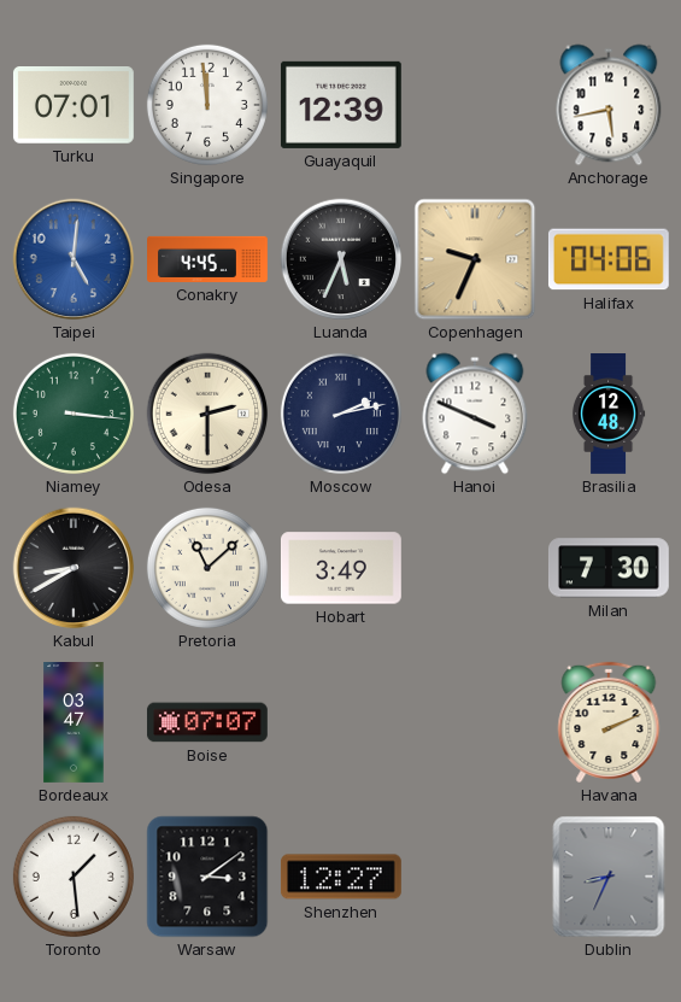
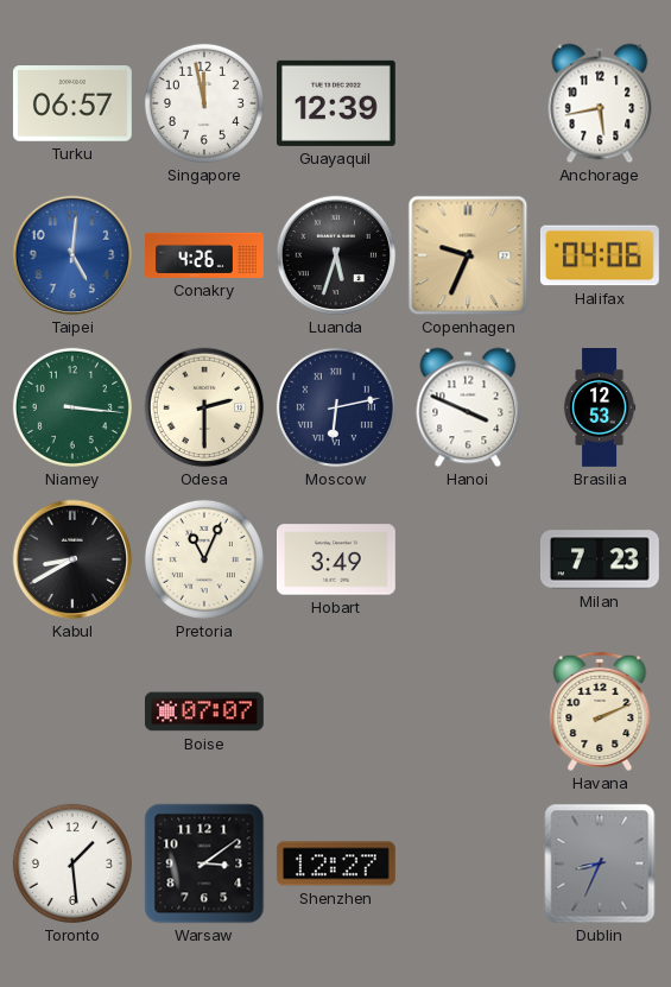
Turku: 07:01 -> 06:57 (72, 105)
Singapore: 11:59 -> 11:58 (204, 103)
Conakry: 4:45 -> 4:26 (205, 255)
Luanda: 5:34 -> 5:33 (336, 255)
Moscow: 2:13 -> 6:13 (336, 407)
Brasilia: 12:48 -> 12:53 (600, 409)
Pretoria: 11:08 -> 11:04 (204, 559)
Milan: 7:30 -> 7:23 (600, 559)
Bordeaux: 03:47 -> none (74, 723)
